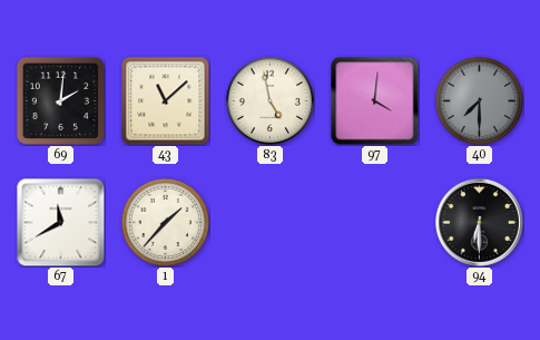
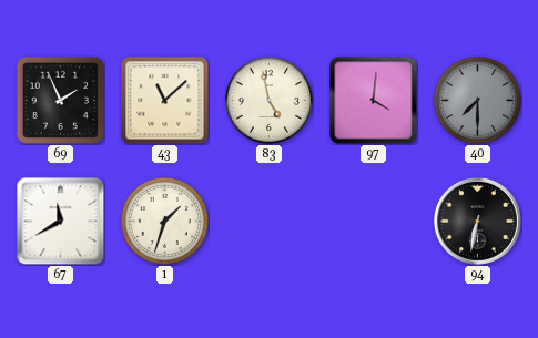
69: 2:01 -> 1:56 (60, 100)
1: 1:37 -> 1:33 (164, 221)
94: 6:30 -> 6:32 (477, 221)
